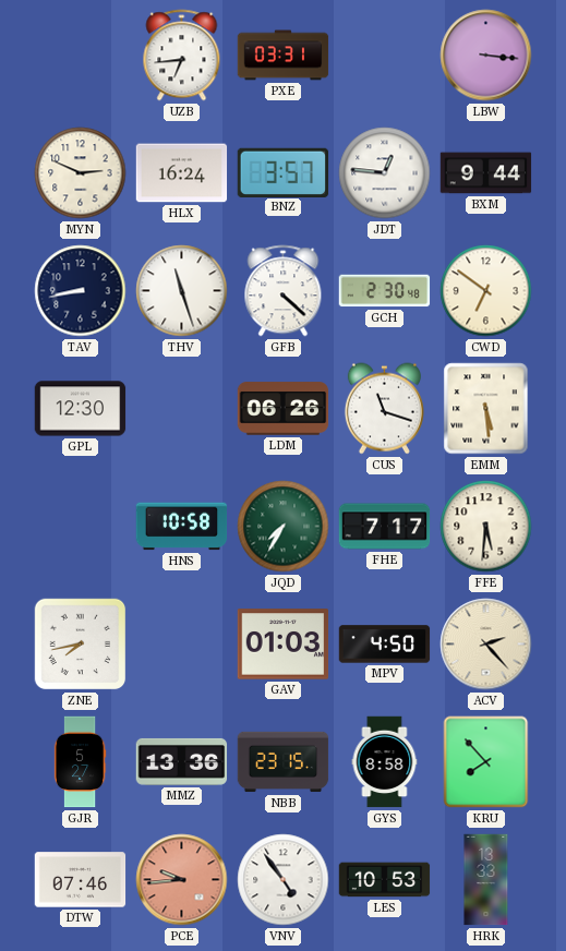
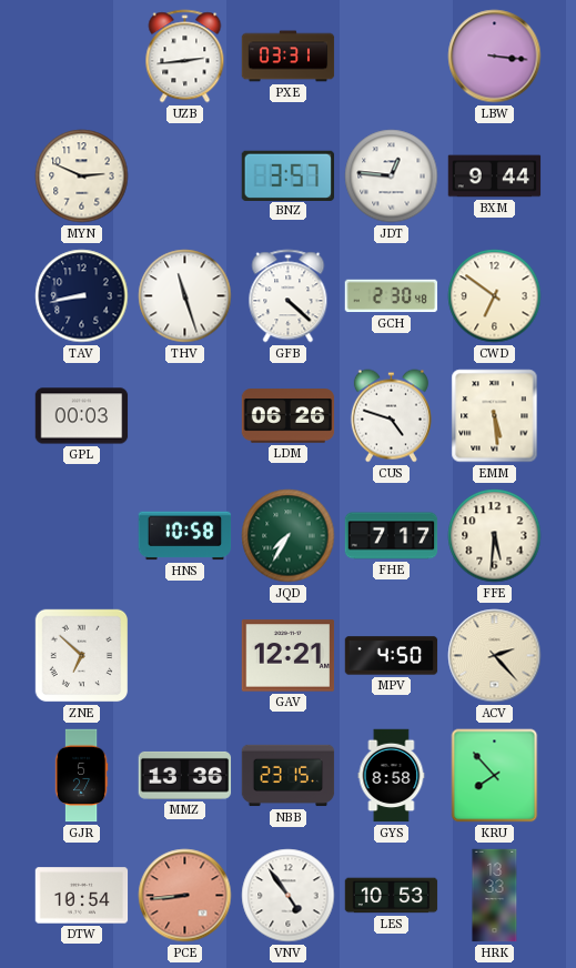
UZB: 6:44 -> 2:44 (185, 57)
HLX: 16:24 -> none (182, 173)
GPL: 12:30 -> 00:03 (82, 416)
CUS: 11:18 -> 4:48 (391, 416)
ZNE: 7:43 -> 6:52 (82, 656)
GAV: 01:03 -> 12:21 (289, 656)
DTW: 07:46 -> 10:54 (82, 896)
PCE: 9:44 -> 8:44 (185, 896)
